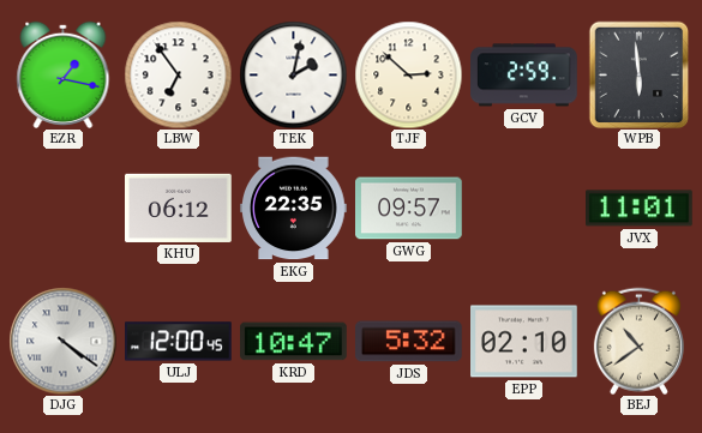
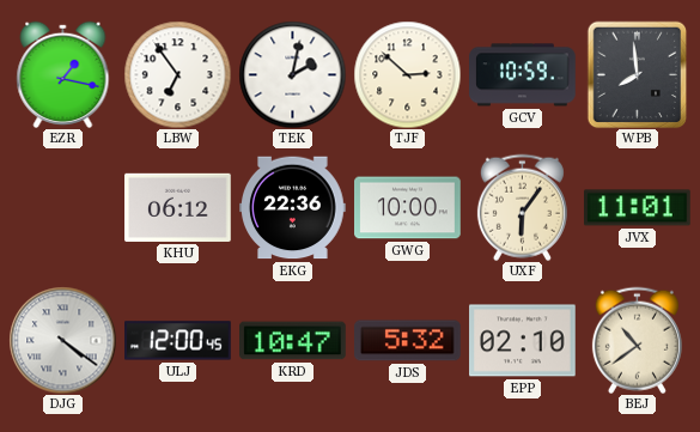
GCV: 2:59 -> 10:59 (523, 75)
WPB: 5:59 -> 7:59 (638, 74)
EKG: 22:35 -> 22:36 (293, 208)
GWG: 09:57 -> 10:00 (408, 208)
UXF: none -> 6:06 (522, 207)
